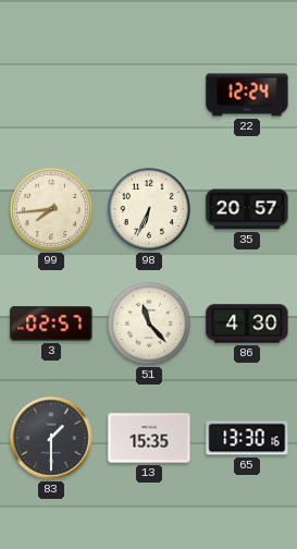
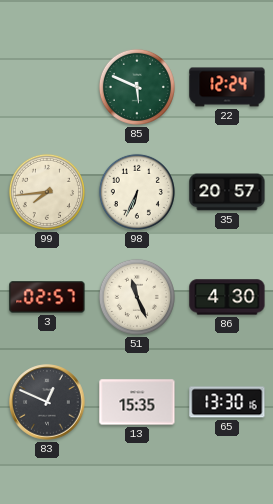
85: none -> 5:49 (137, 87)
51: 11:23 -> 11:26 (137, 297)
83: 1:30 -> 12:49 (47, 402)
